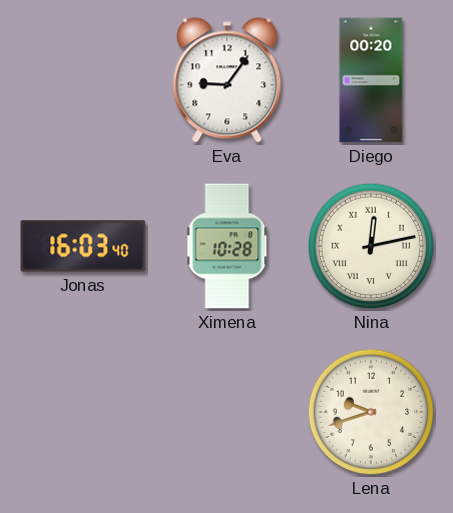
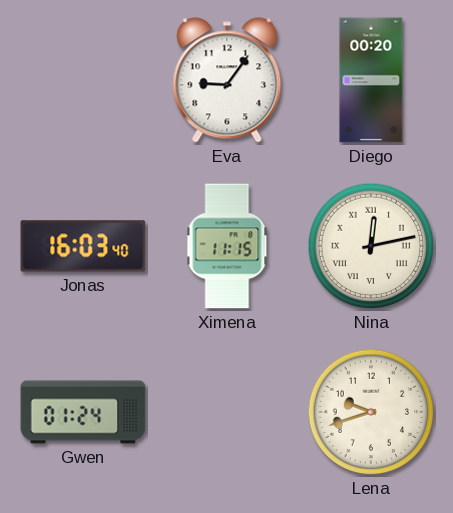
Ximena: 10:28 -> 11:15 (227, 246)
Gwen: none -> 01:24 (83, 412)
